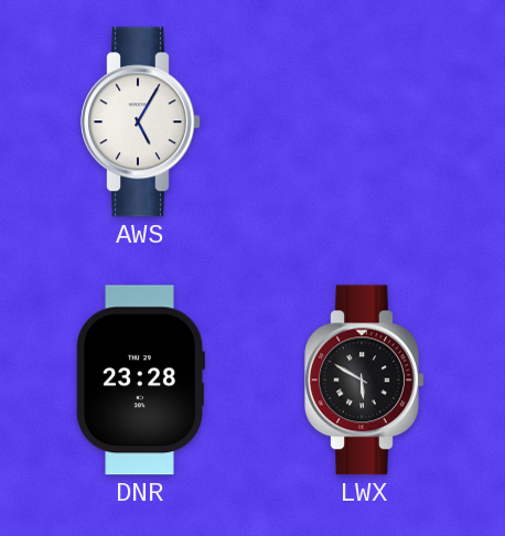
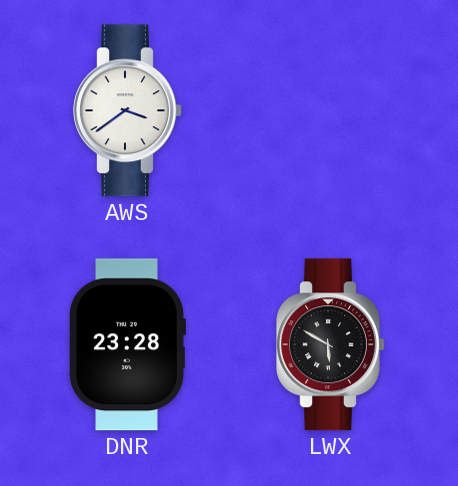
AWS: 5:05 -> 3:39 (128, 111)
